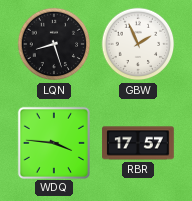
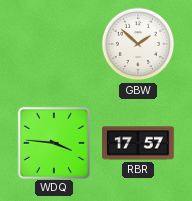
LQN: 8:27 -> none (54, 44)
GBW: 1:56 -> 1:52 (138, 44)
